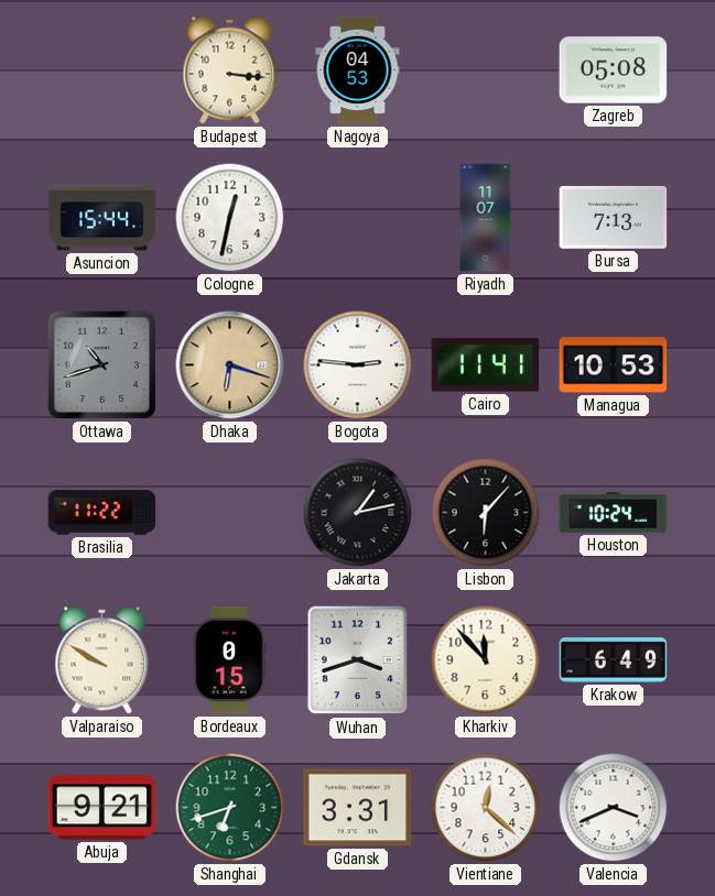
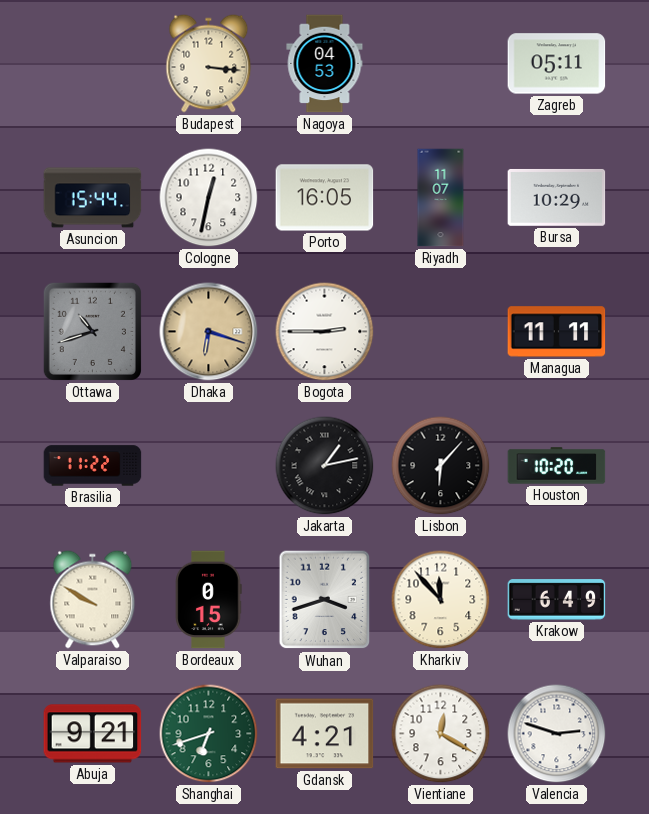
Zagreb: 05:08 -> 05:11 (557, 64)
Porto: none -> 16:05 (325, 198)
Bursa: 7:13 -> 10:29 (557, 197)
Bogota: 2:46 -> 2:45 (325, 332)
Cairo: 11:41 -> none (486, 365)
Managua: 10:53 -> 11:11 (557, 332)
Houston: 10:24 -> 10:20 (557, 466)
Gdansk: 3:31 -> 4:21 (325, 734)
Vientiane: 12:22 -> 12:20 (441, 734)
Valencia: 3:41 -> 2:48 (557, 734)
